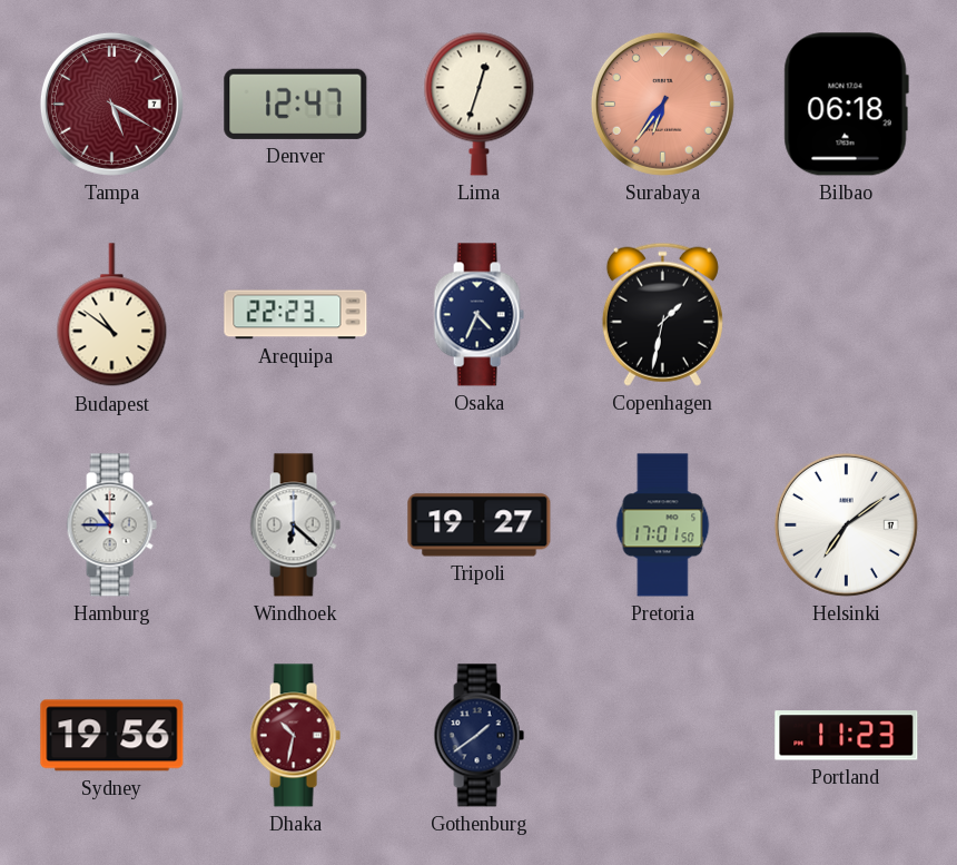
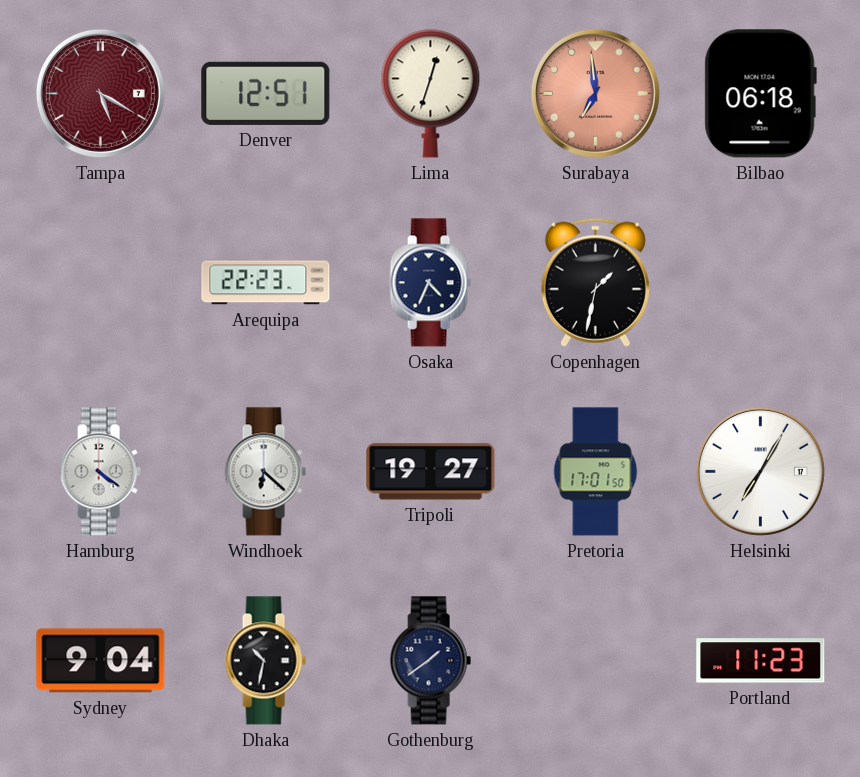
Denver: 12:47 -> 12:51 (266, 93)
Surabaya: 6:36 -> 6:59 (595, 93)
Budapest: 10:51 -> none (112, 315)
Hamburg: 10:45 -> 4:21 (100, 472)
Helsinki: 7:09 -> 7:05 (760, 471)
Sydney: 19:56 -> 9:04 (101, 661)
Dhaka dial: burgundy -> black (265, 661)
